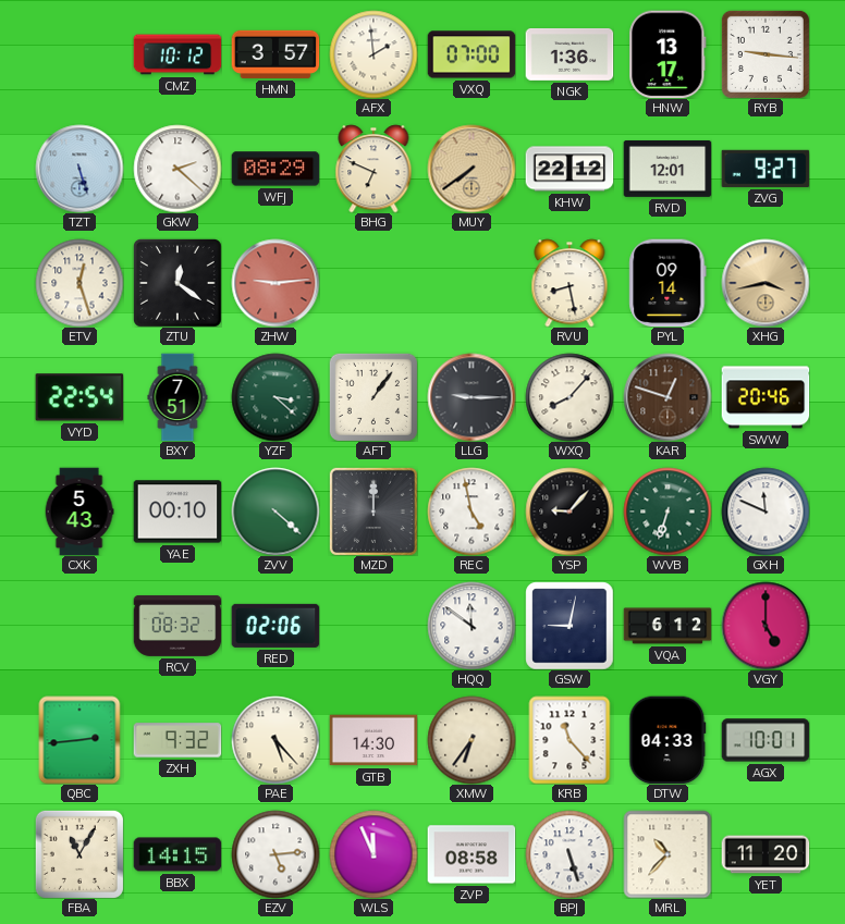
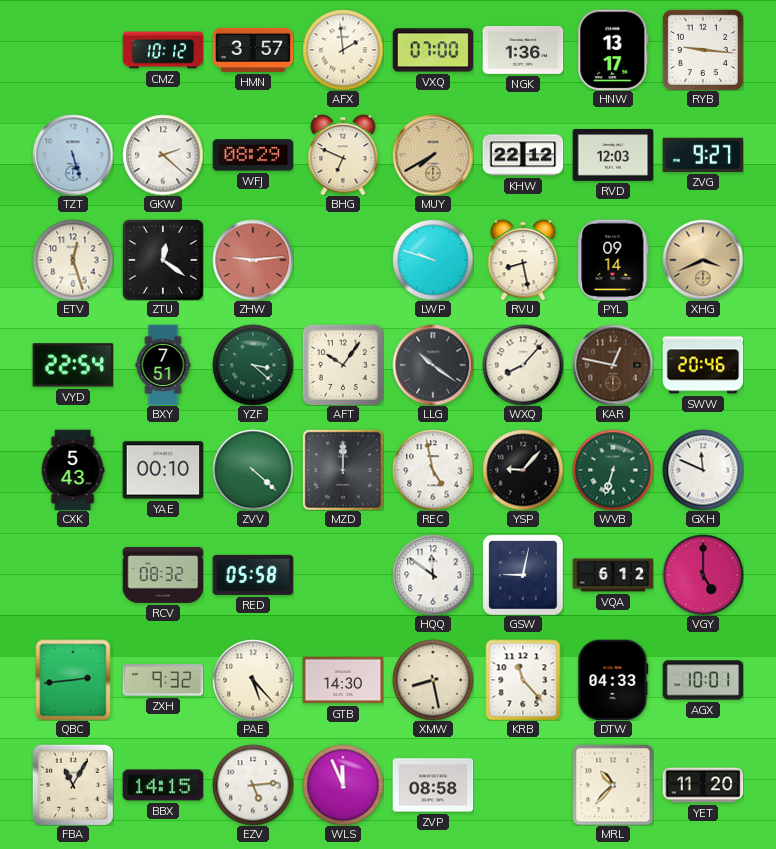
MUY: 7:39 -> 7:40 (433, 155)
RVD: 12:01 -> 12:03 (613, 155)
LWP: none -> 9:48 (433, 260)
XHG: 3:43 -> 3:41 (703, 260)
AFT: 1:06 -> 10:06 (343, 365)
LLG: 9:15 -> 10:21 (433, 365)
KAR: 12:48 -> 12:47 (613, 365)
RED: 02:06 -> 05:58 (253, 575)
XMW: 6:36 -> 8:28 (433, 680)
BPJ: 5:27 -> none (570, 854)
